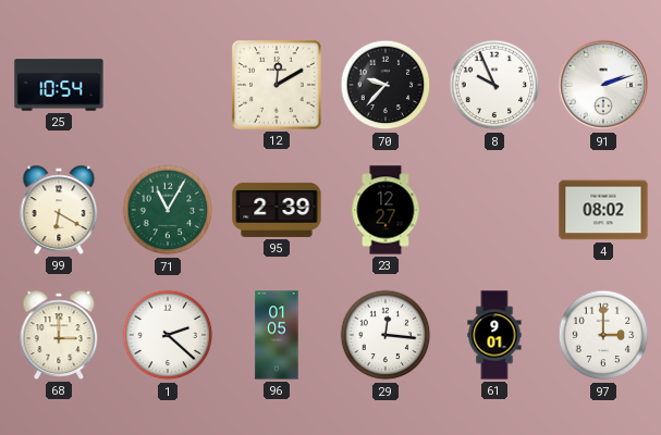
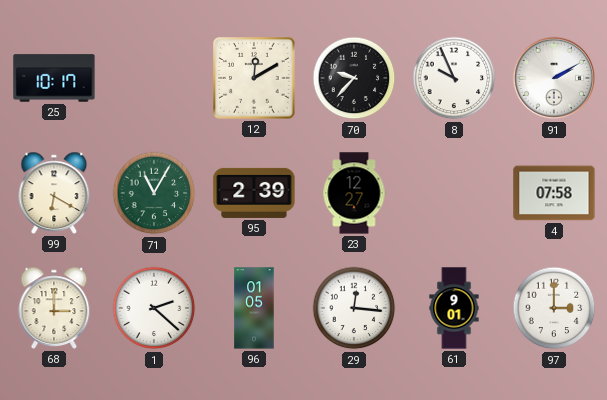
25: 10:54 -> 10:17 (54, 78)
91: 2:12 -> 2:10 (554, 78)
4: 08:02 -> 07:58 (554, 193)
